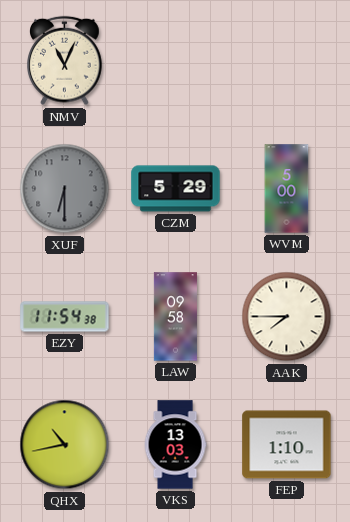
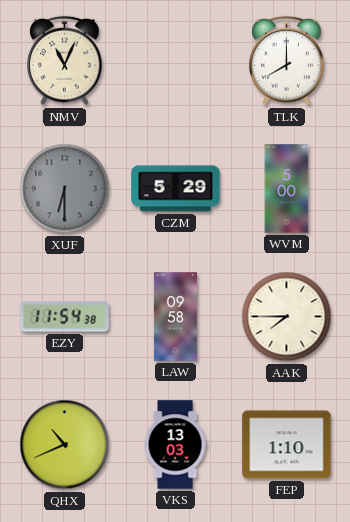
TLK: none -> 8:00 (287, 61)
QHX: 10:43 -> 10:41 (65, 445)
